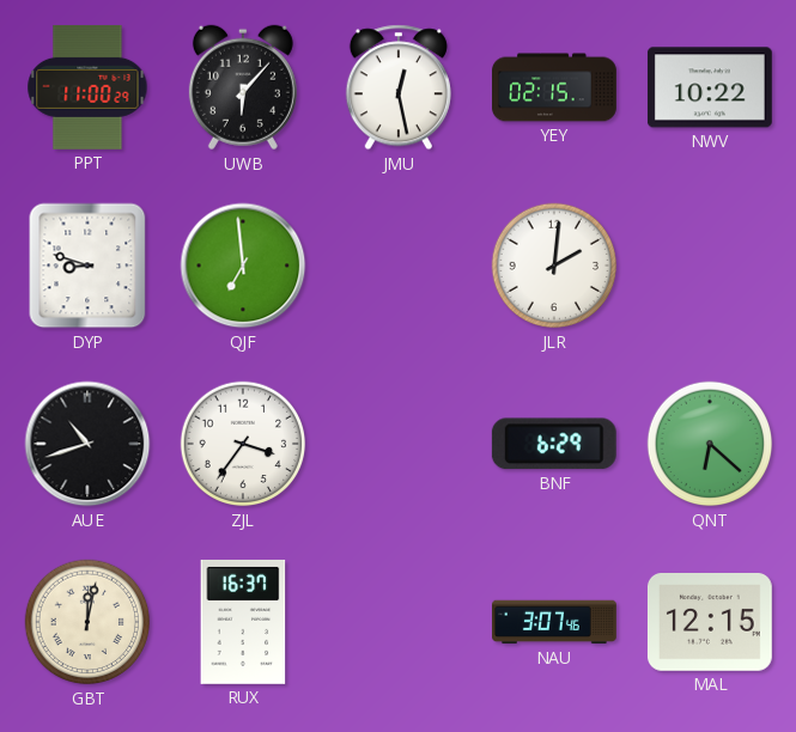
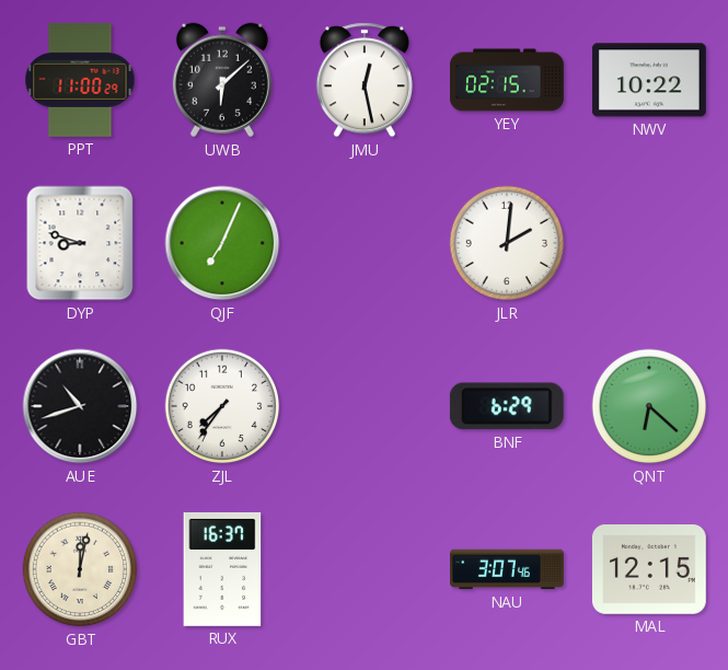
UWB: 6:07 -> 6:08 (222, 80)
QJF: 6:59 -> 7:04 (222, 243)
ZJL: 3:36 -> 7:36 (222, 406)
